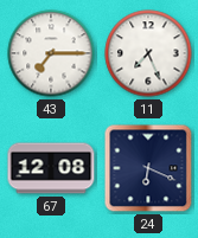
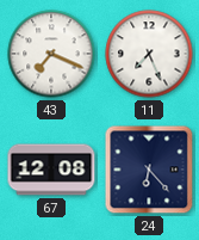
43: 7:15 -> 7:19 (51, 54)
24: 6:19 -> 6:23 (149, 170)
